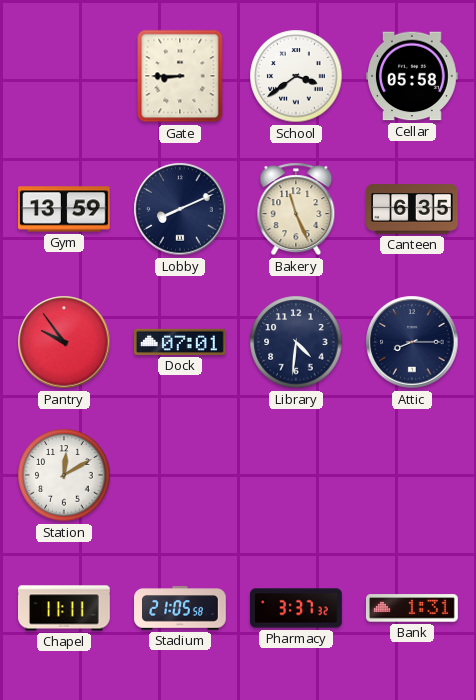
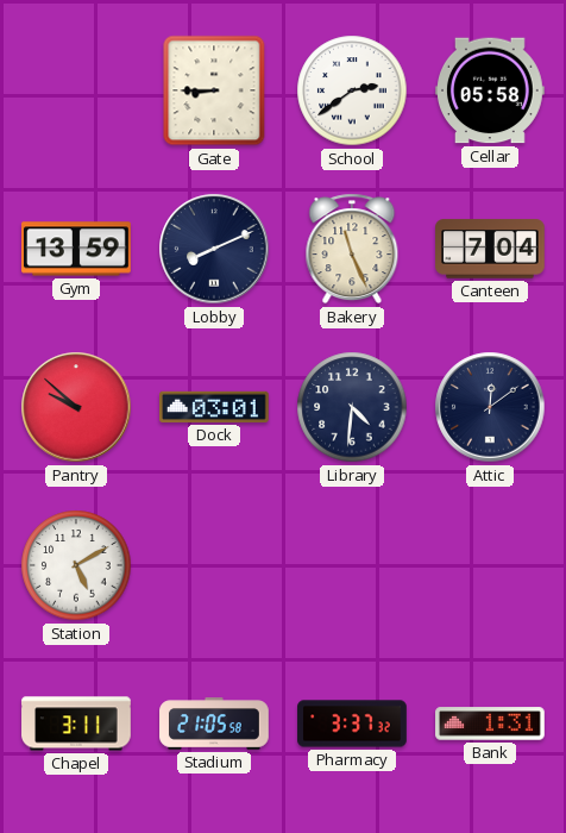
School: 3:39 -> 2:39 (352, 90)
Canteen: 6:35 -> 7:04 (491, 249)
Pantry: 9:54 -> 9:52 (76, 407)
Dock: 07:01 -> 03:01 (215, 407)
Attic: 8:15 -> 12:09 (490, 407)
Station: 12:10 -> 5:10 (76, 565)
Chapel: 11:11 -> 3:11 (76, 724)
